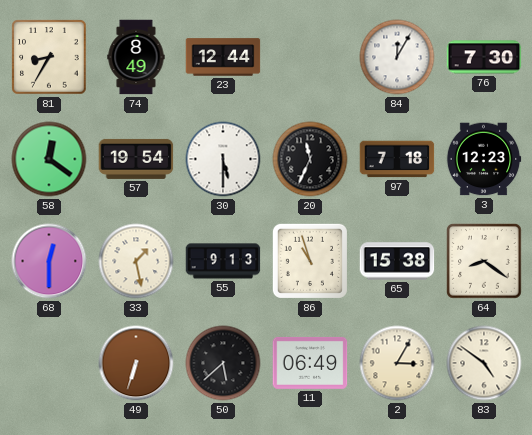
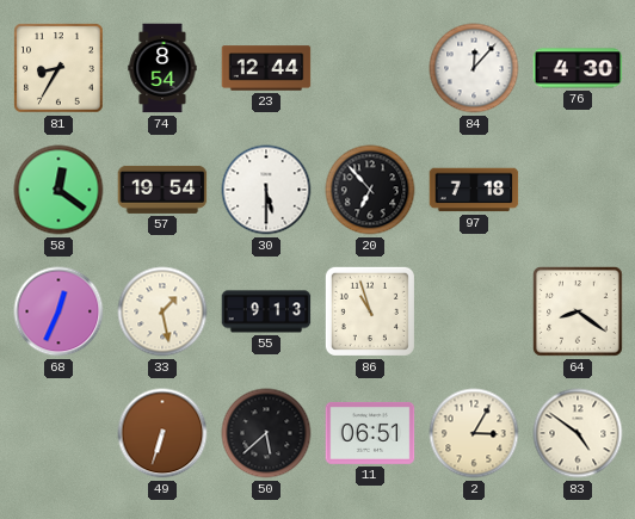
74: 8:49 -> 8:54 (162, 68)
84: 12:05 -> 12:07 (474, 68)
76: 7:30 -> 4:30 (578, 68)
20: 11:34 -> 6:53 (370, 190)
3: 12:23 -> none (484, 159)
68: 12:30 -> 12:34 (58, 311)
65: 15:38 -> none (397, 261)
11: 06:49 -> 06:51 (370, 433)
